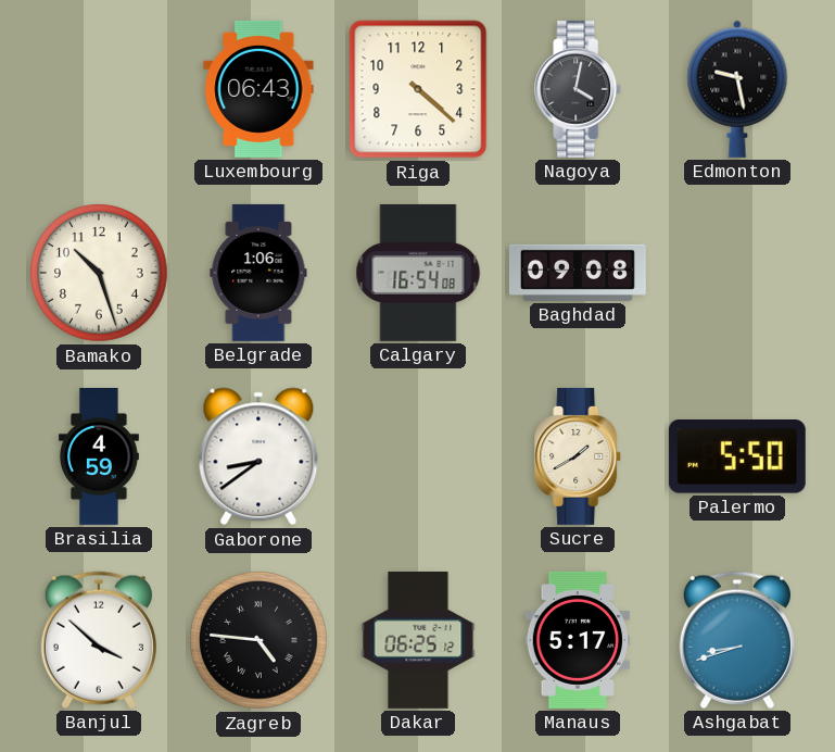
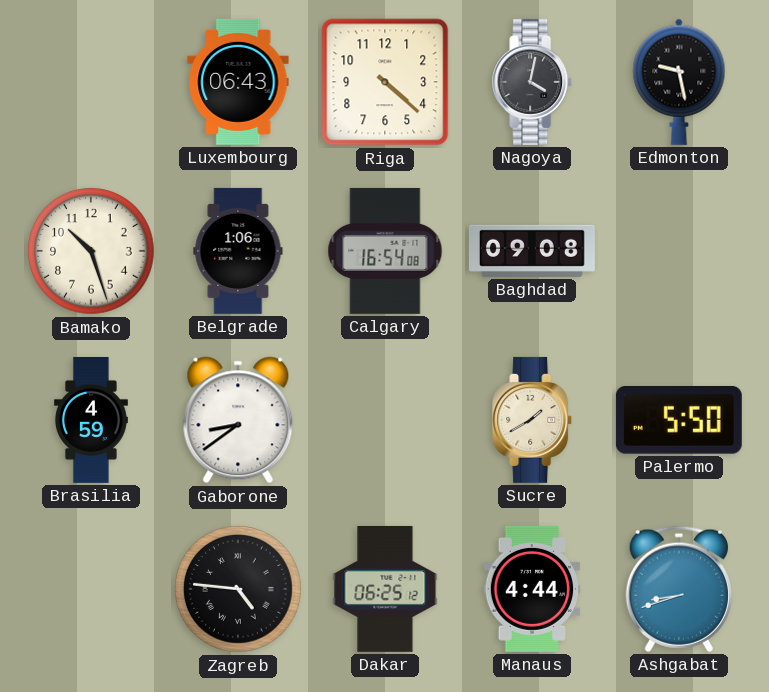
Banjul: 3:52 -> none (99, 640)
Manaus: 5:17 -> 4:44 (531, 589)
